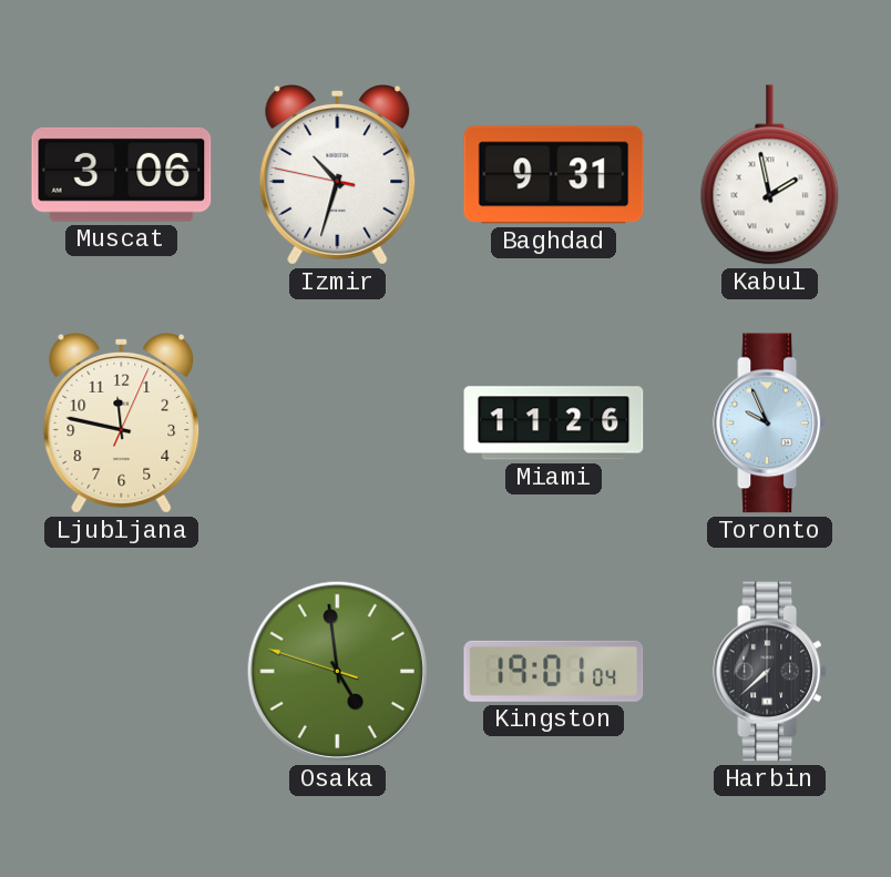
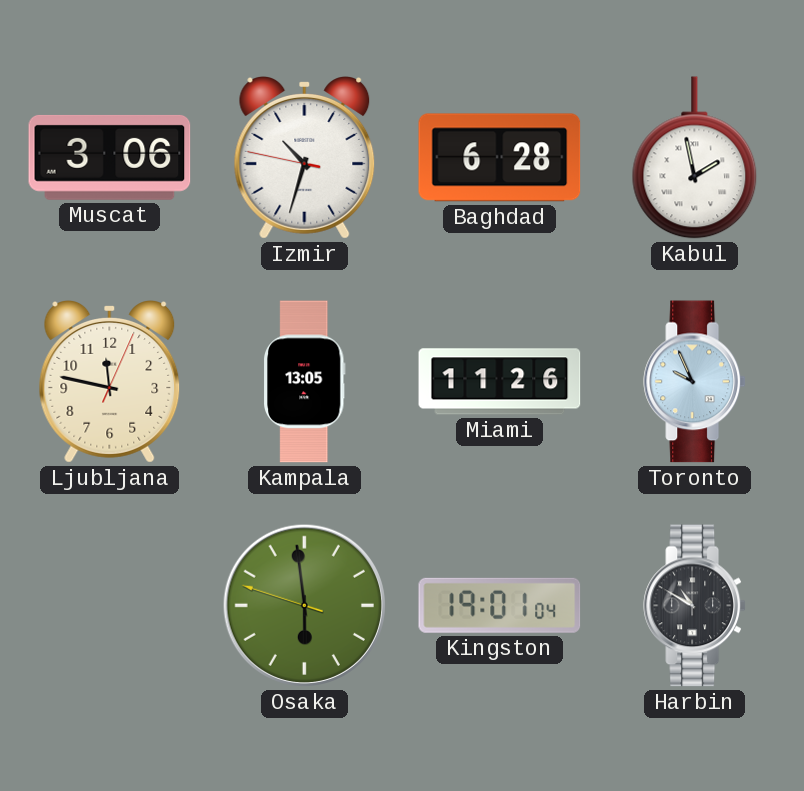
Baghdad: 9:31 -> 6:28 (500, 158)
Kampala: none -> 13:05 (304, 382)
Osaka: 4:58 -> 5:58 (304, 605)
Harbin: 7:38 -> 10:50 (694, 606)
